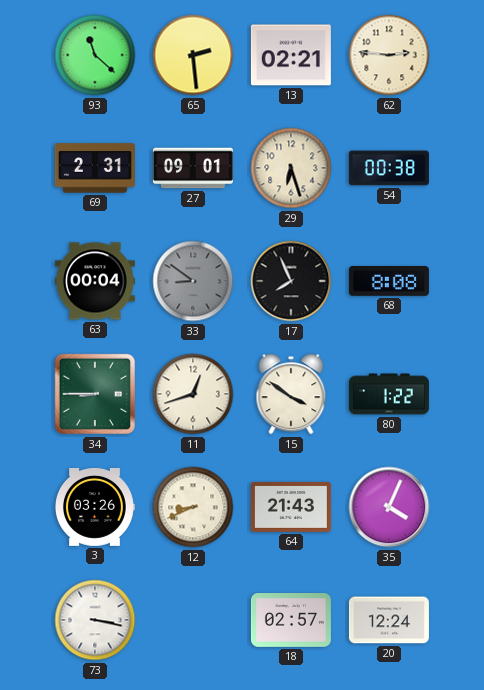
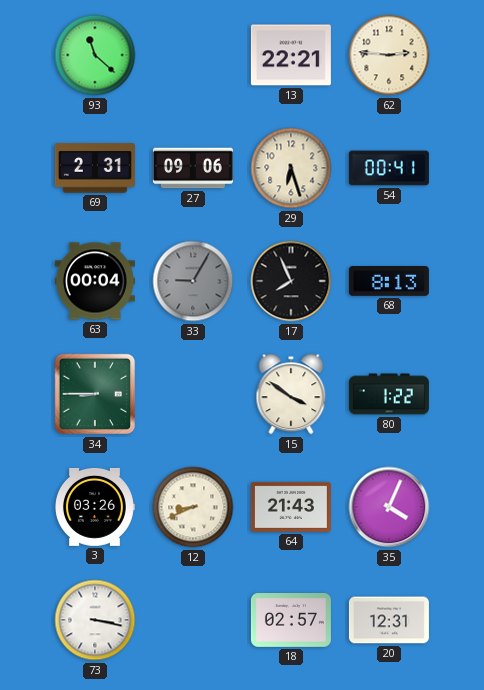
65: 2:29 -> none (193, 55)
13: 02:21 -> 22:21 (291, 55)
27: 09:01 -> 09:06 (193, 168)
54: 00:38 -> 00:41 (389, 168)
33: 8:51 -> 9:05 (193, 281)
68: 8:08 -> 8:13 (389, 282)
11: 12:42 -> none (193, 394)
20: 12:24 -> 12:31 (389, 620)
